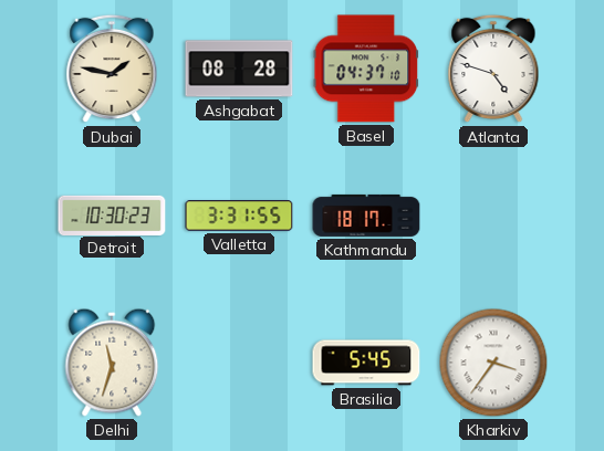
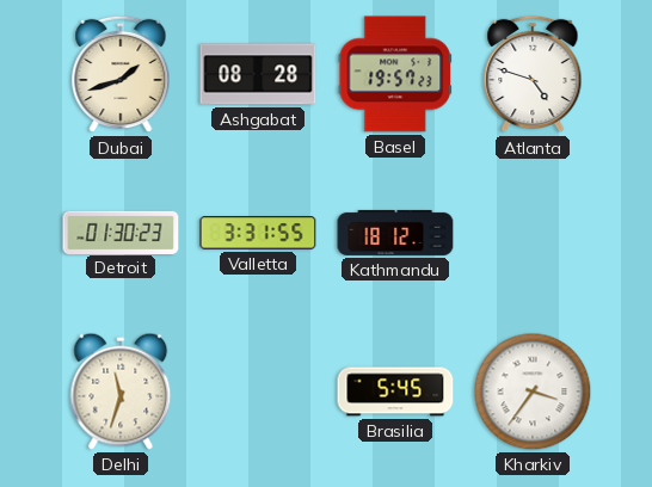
Dubai: 1:47 -> 1:42 (121, 74)
Basel: 04:37 -> 19:57 (395, 74)
Detroit: 10:30 -> 01:30 (121, 232)
Kathmandu: 18:17 -> 18:12 (395, 233)
